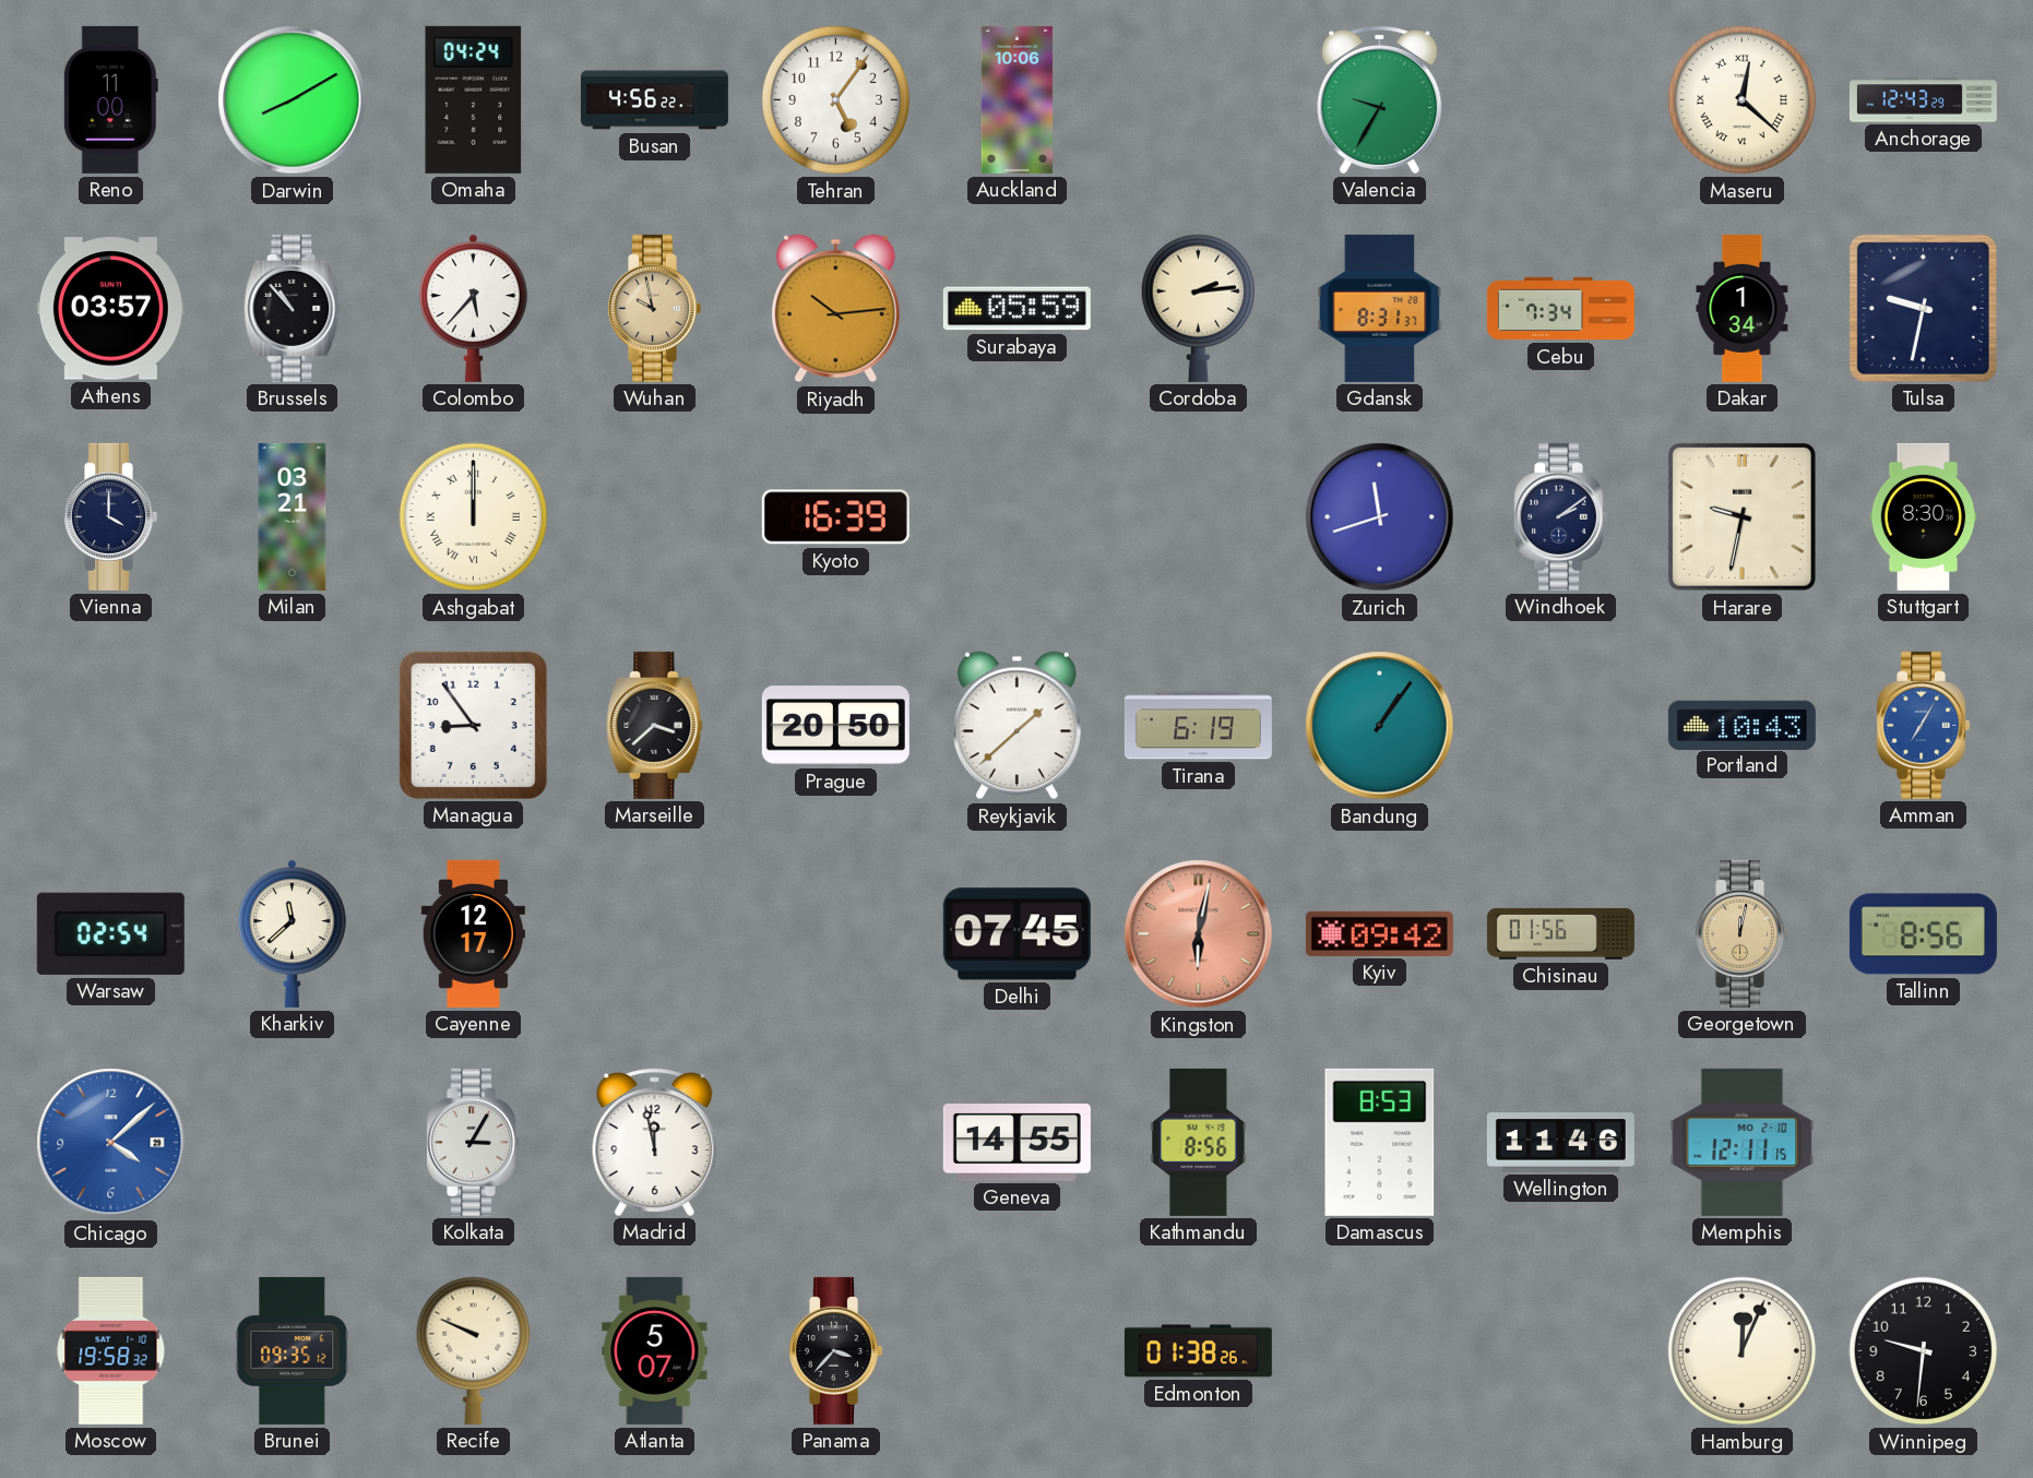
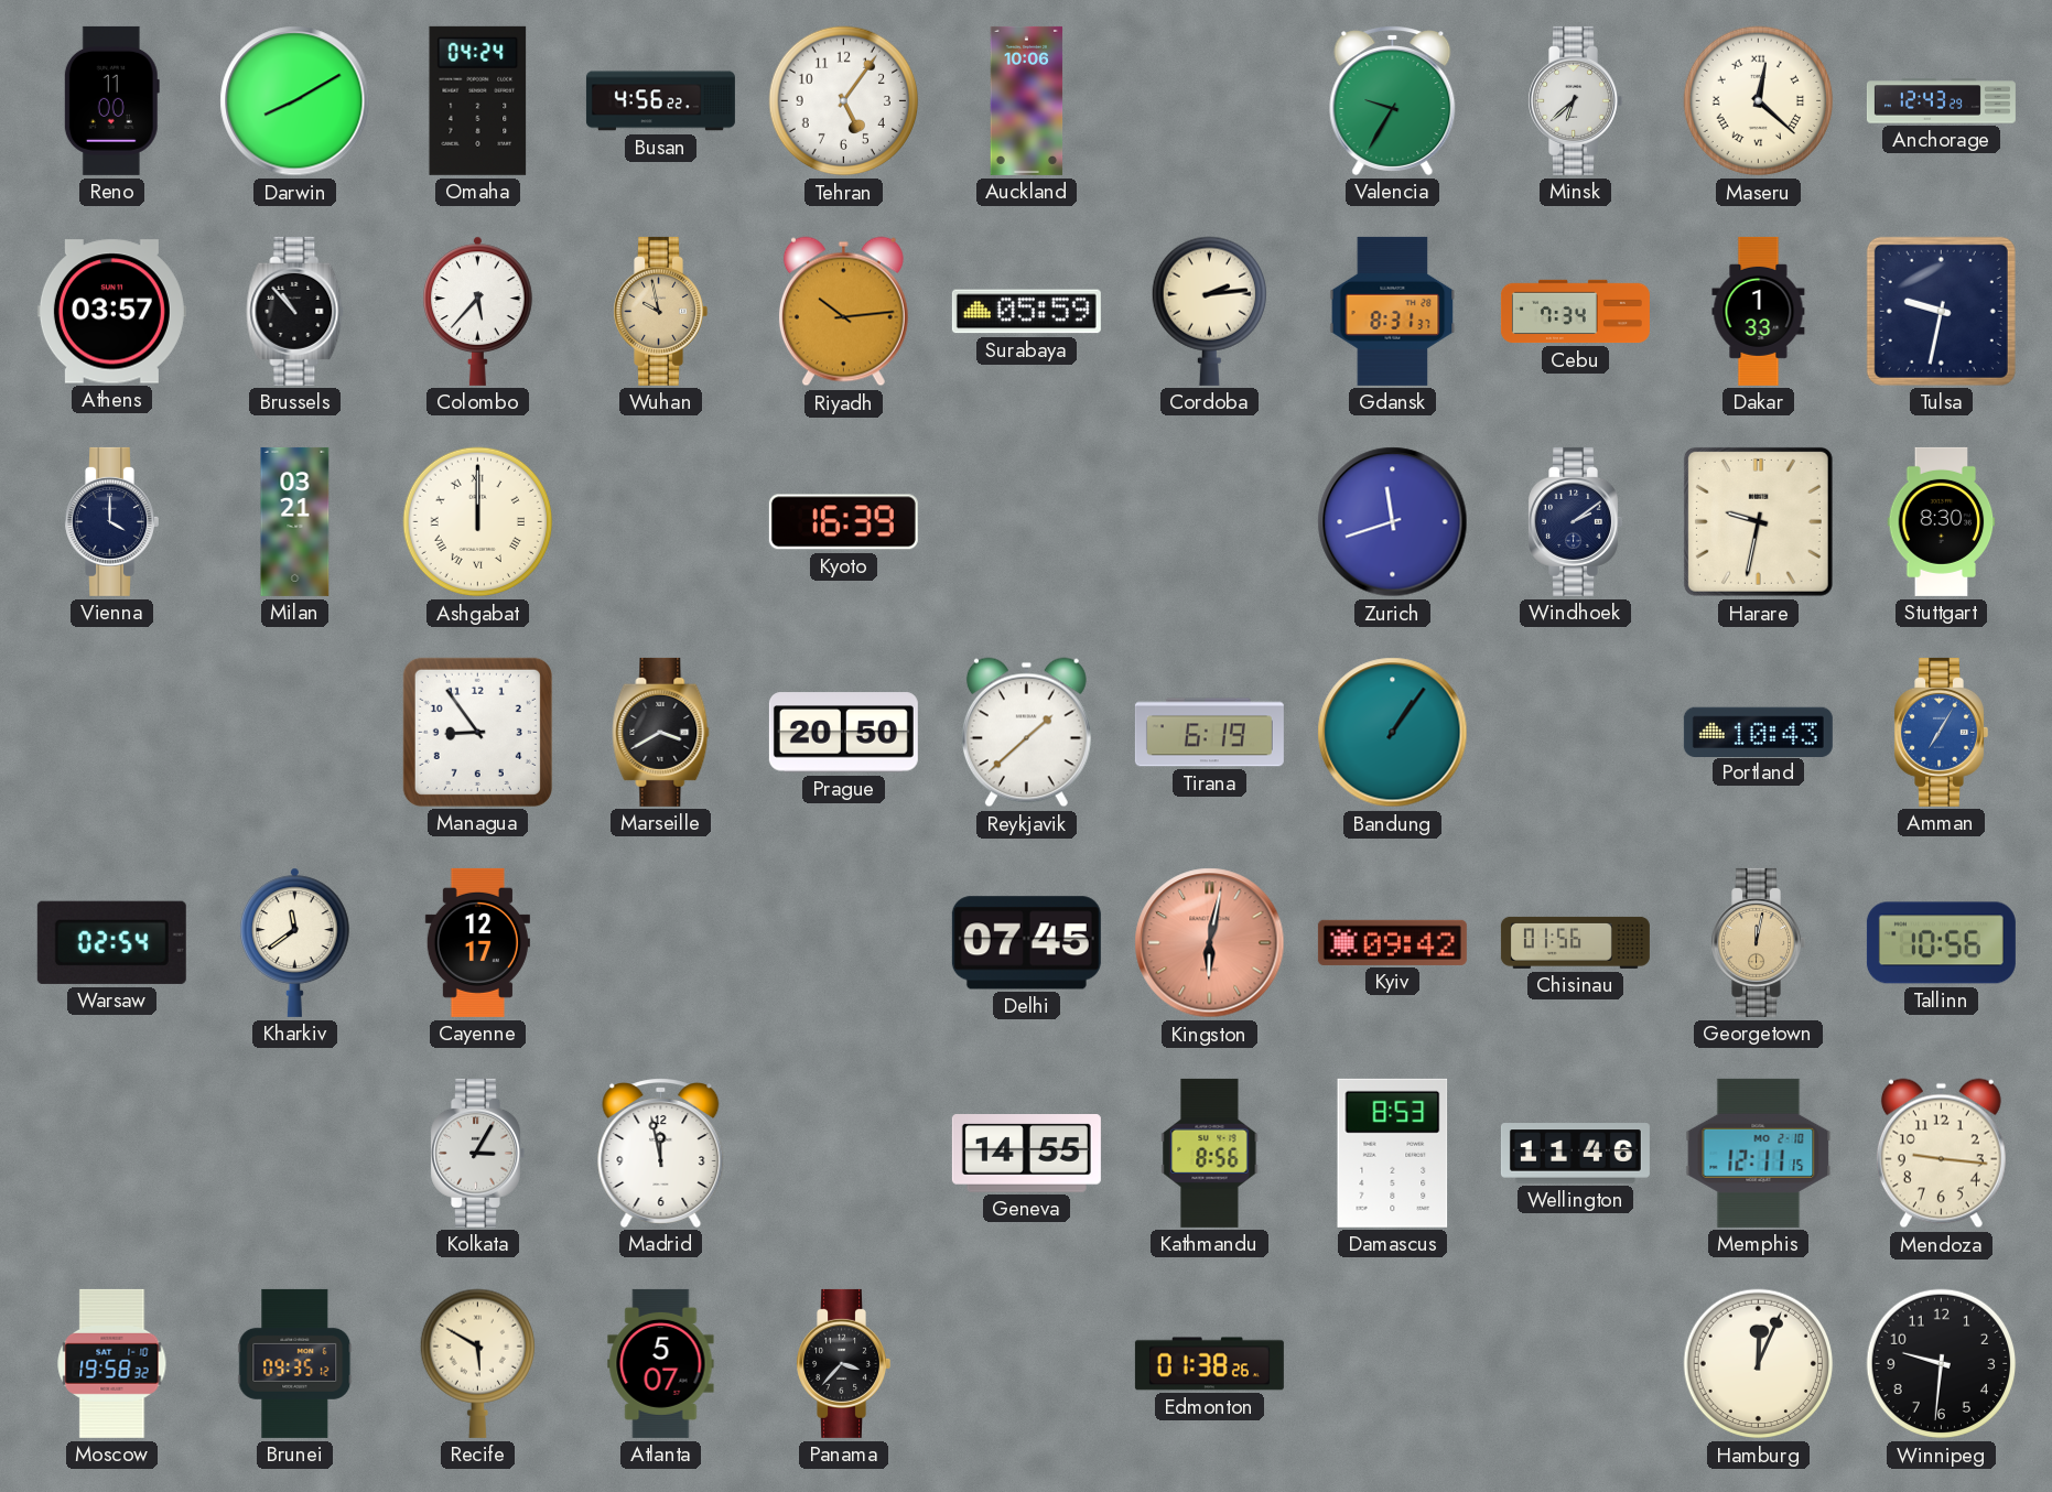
Minsk: none -> 6:38 (1575, 100)
Dakar: 1:34 -> 1:33 (1759, 311)
Marseille: 3:38 -> 3:40 (661, 732)
Kharkiv: 11:38 -> 11:39 (295, 942)
Tallinn: 8:56 -> 10:56 (1941, 943)
Chicago: 4:08 -> none (111, 1143)
Mendoza: none -> 9:16 (1941, 1154)
Recife: 9:49 -> 5:50 (477, 1363)
